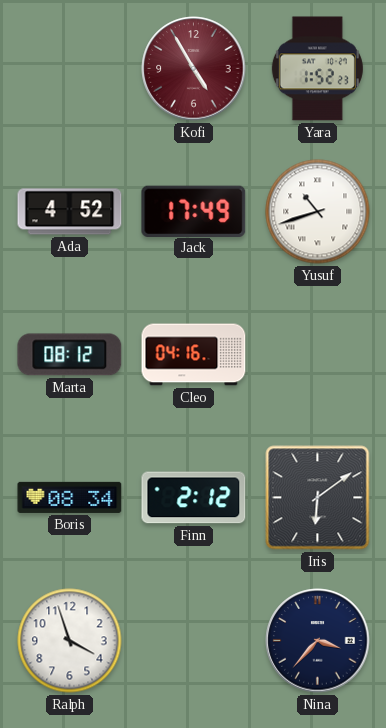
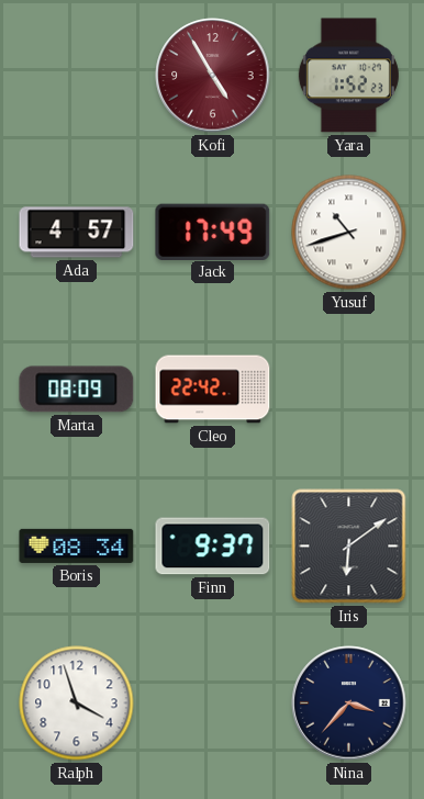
Ada: 4:52 -> 4:57 (77, 233)
Marta: 08:12 -> 08:09 (77, 390)
Cleo: 04:16 -> 22:42 (213, 390)
Finn: 2:12 -> 9:37 (213, 547)
